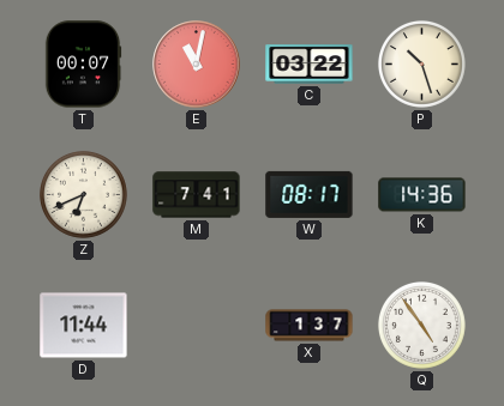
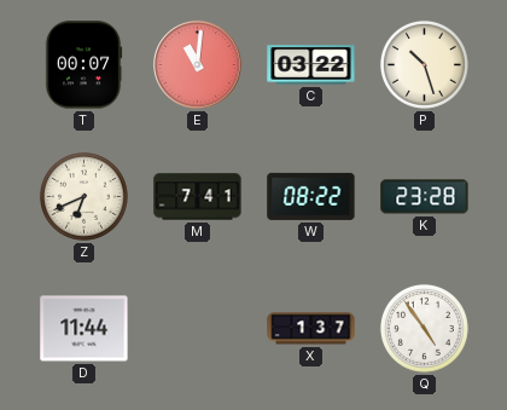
E: 11:02 -> 11:01 (198, 65)
W: 08:17 -> 08:22 (311, 196)
K: 14:36 -> 23:28 (425, 197)
